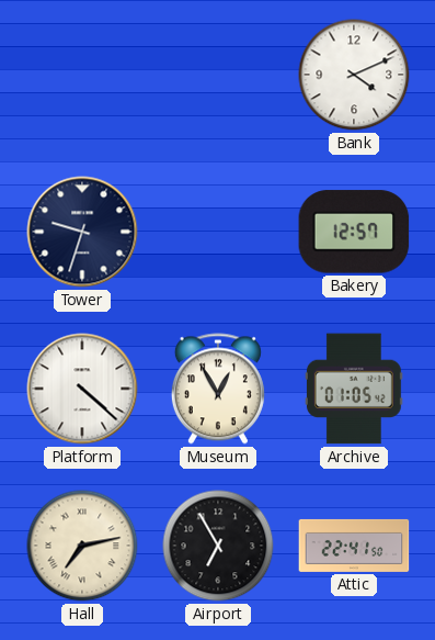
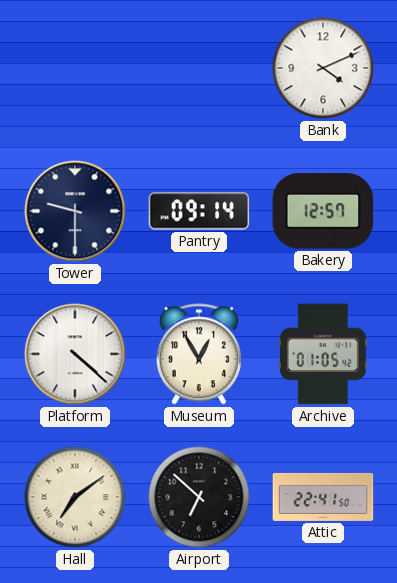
Tower: 9:33 -> 9:30 (75, 211)
Pantry: none -> 09:14 (199, 211)
Hall: 7:13 -> 7:09 (75, 497)
Airport: 6:55 -> 6:52 (199, 497)
